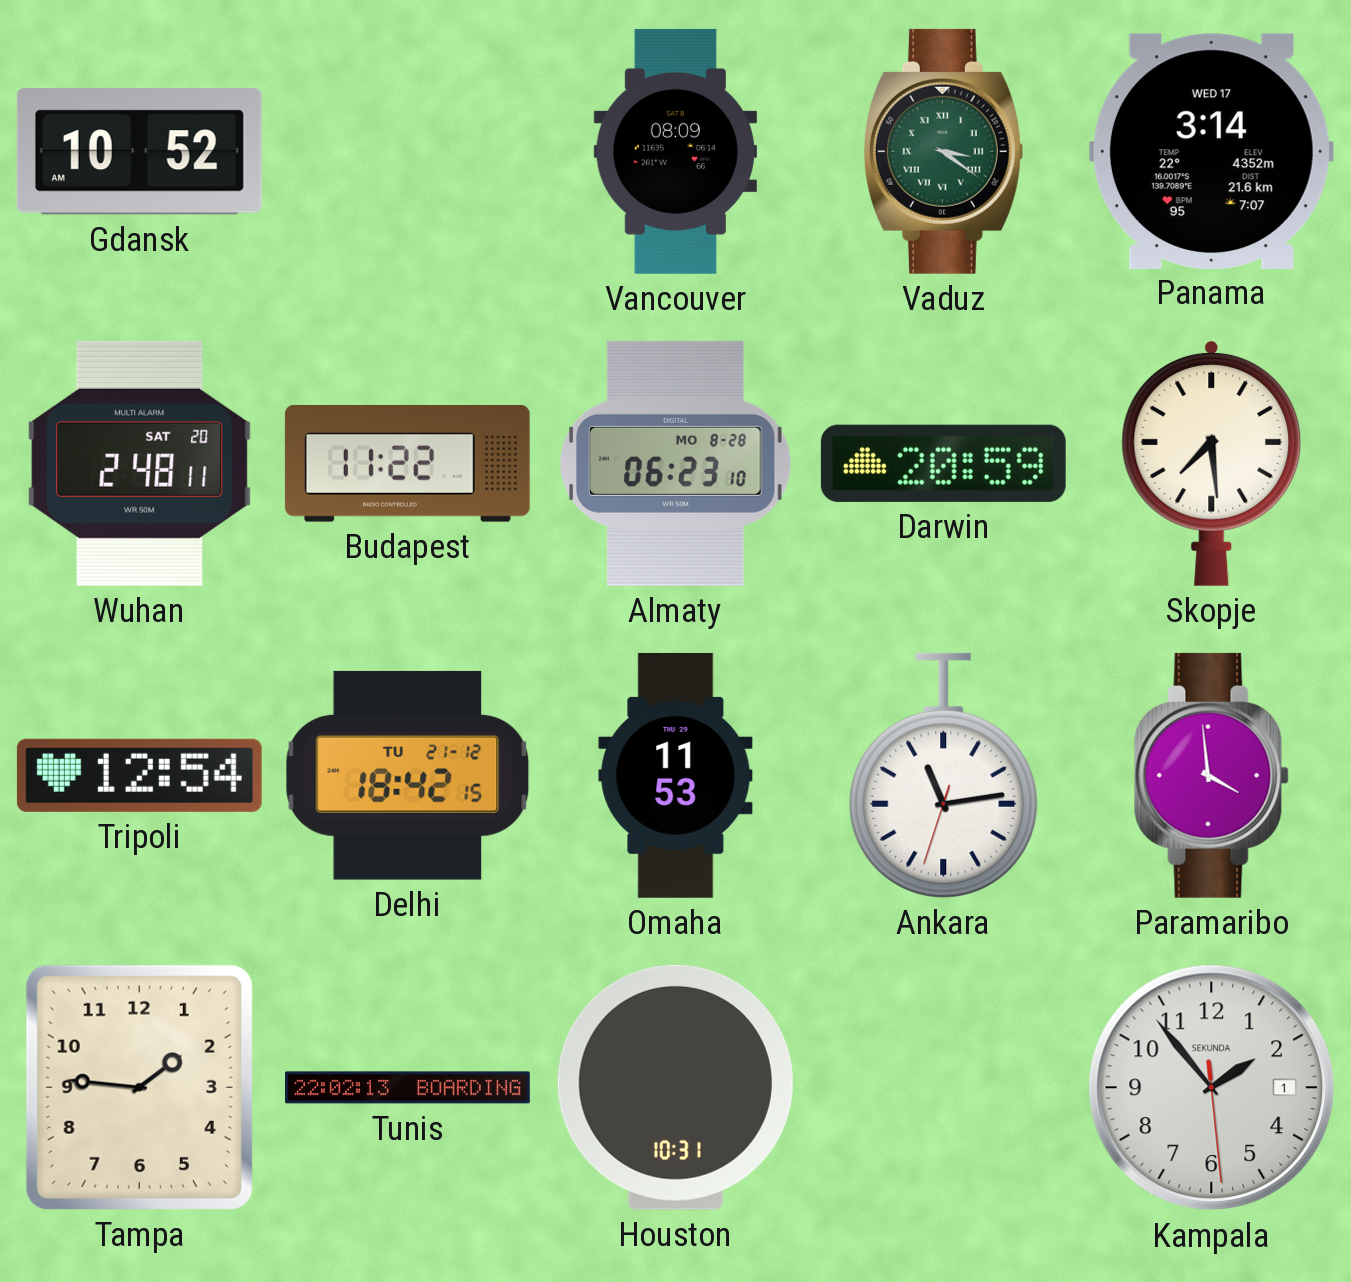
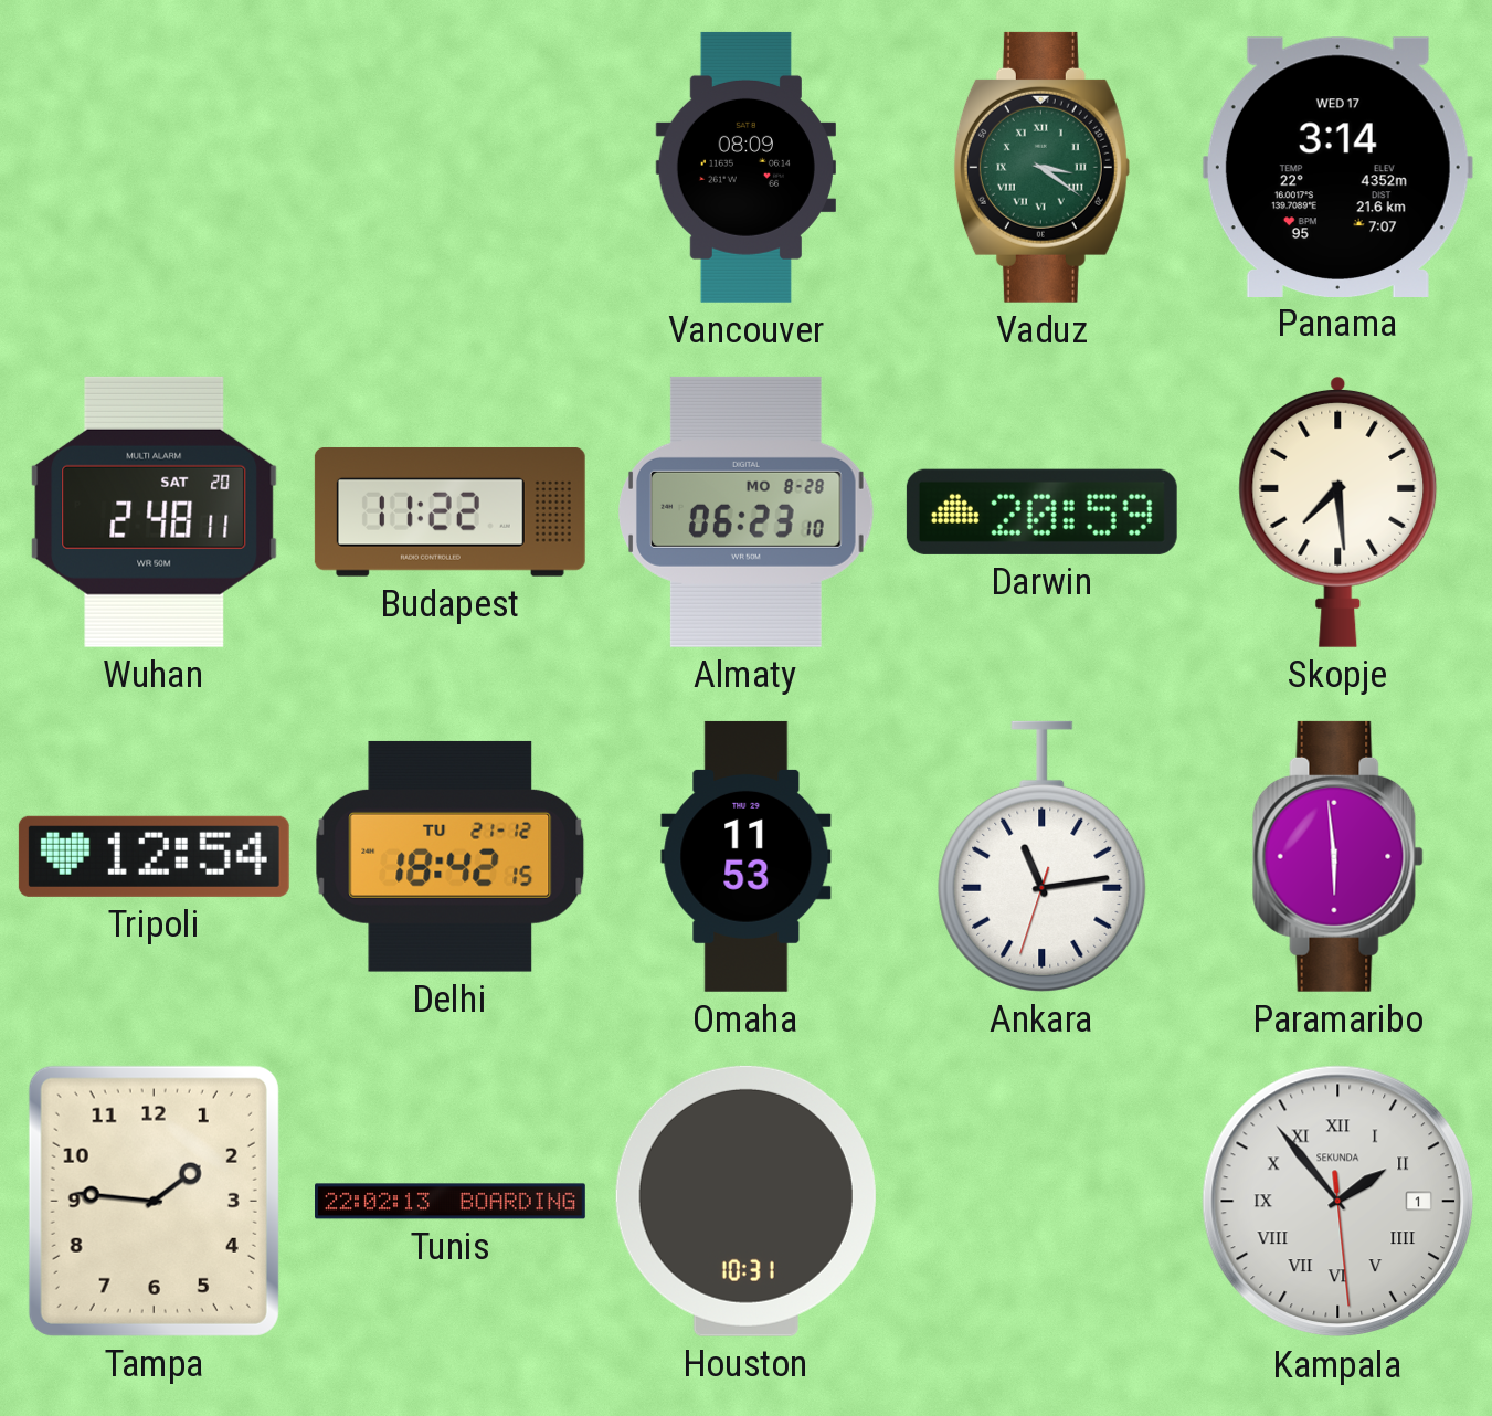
Gdansk: 10:52 -> none (139, 152)
Paramaribo: 3:59 -> 5:59 (1337, 856)
Kampala numerals: Arabic -> Roman (1338, 1202)
